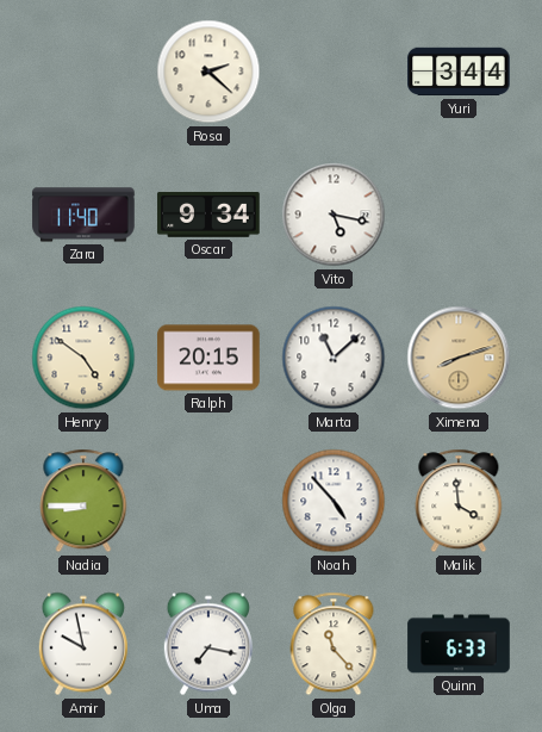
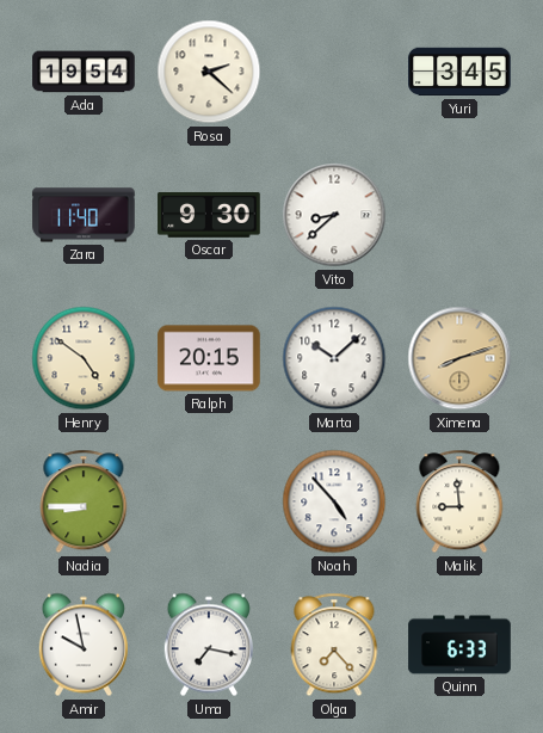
Ada: none -> 19:54 (84, 72)
Yuri: 3:44 -> 3:45 (459, 72)
Oscar: 9:34 -> 9:30 (209, 215)
Vito: 5:17 -> 8:38 (334, 215)
Marta: 11:08 -> 10:08 (334, 358)
Malik: 3:59 -> 8:59 (459, 501)
Olga: 11:23 -> 7:23 (334, 645)
